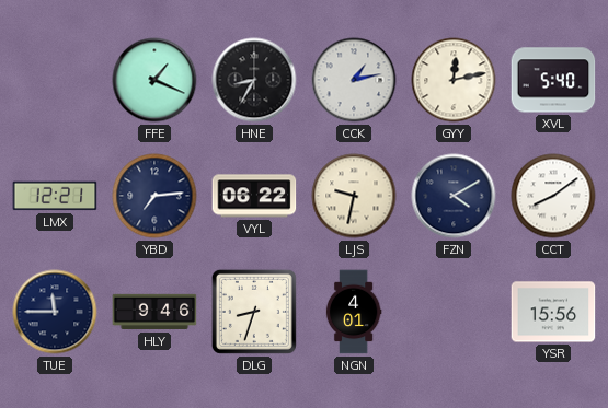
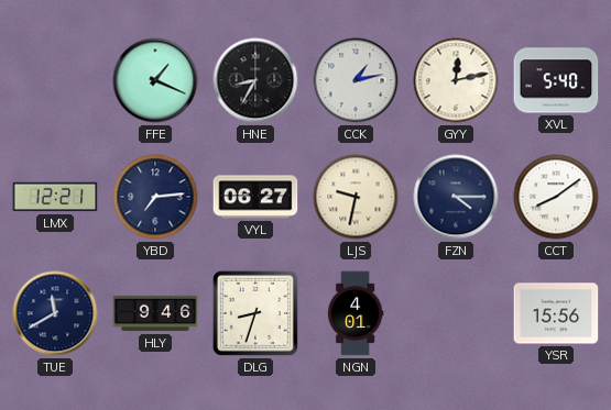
VYL: 06:22 -> 06:27 (255, 197)
FZN: 4:10 -> 4:15 (456, 197)
TUE: 11:45 -> 11:40 (55, 313)
